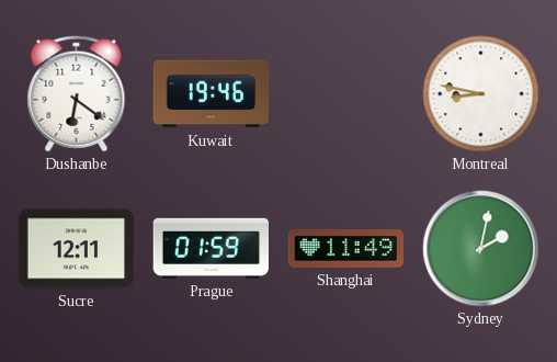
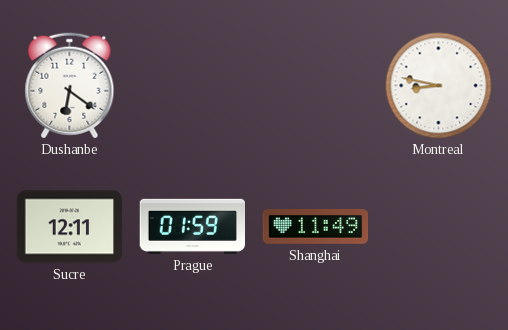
Kuwait: 19:46 -> none (212, 94)
Sydney: 2:02 -> none (481, 249)
